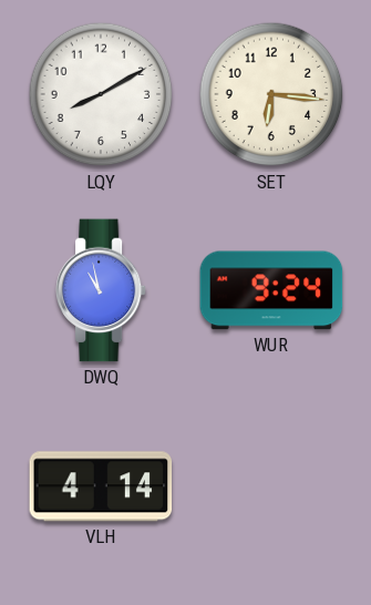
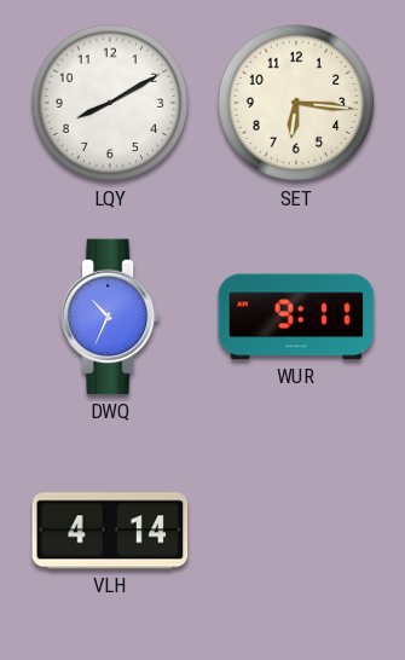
DWQ: 10:58 -> 10:34 (110, 317)
WUR: 9:24 -> 9:11 (296, 317)
